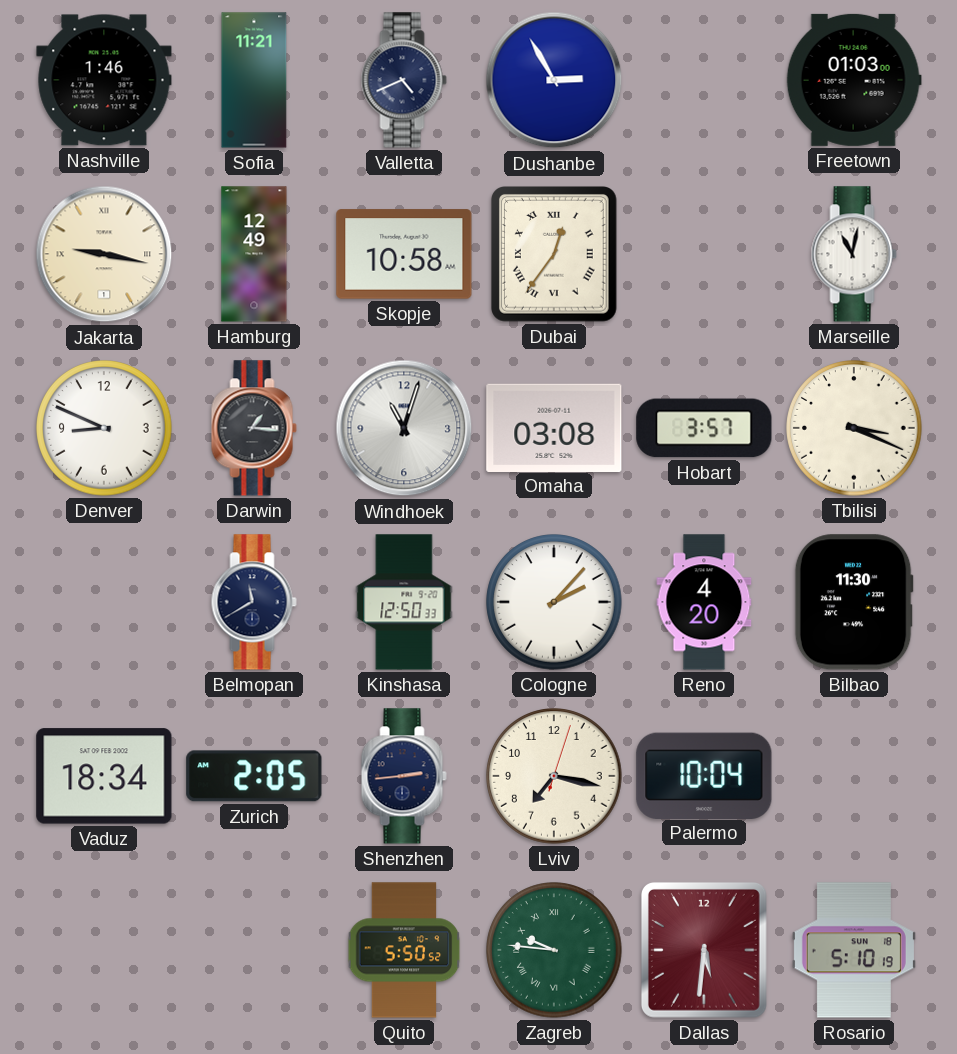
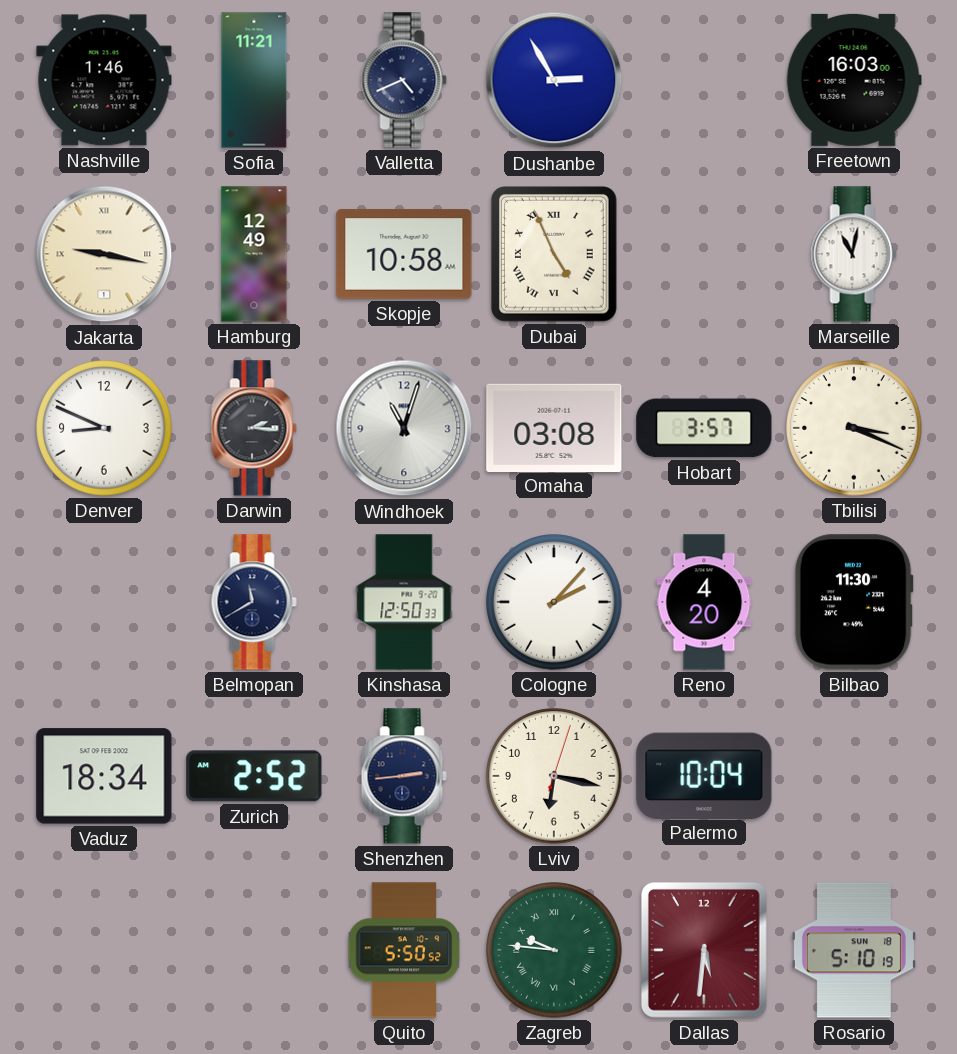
Freetown: 01:03 -> 16:03 (854, 80)
Dubai: 12:36 -> 4:56 (554, 255)
Darwin: 1:16 -> 2:16 (254, 428)
Zurich: 2:05 -> 2:52 (254, 776)
Lviv: 7:17 -> 6:17 (554, 776)
